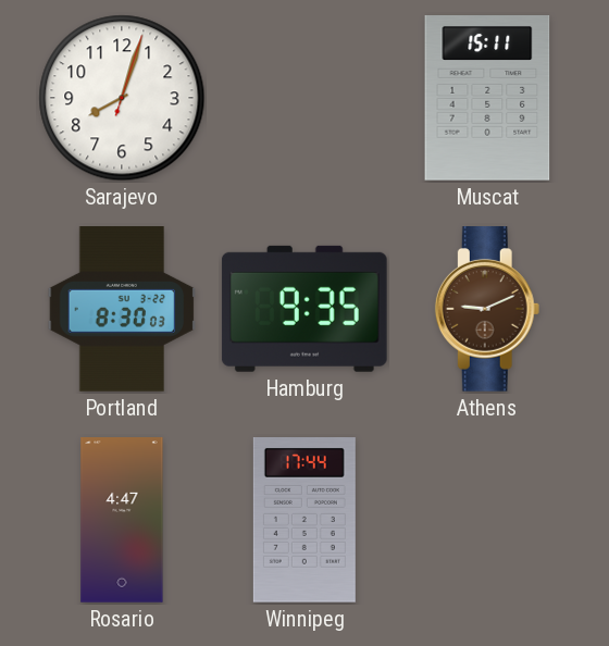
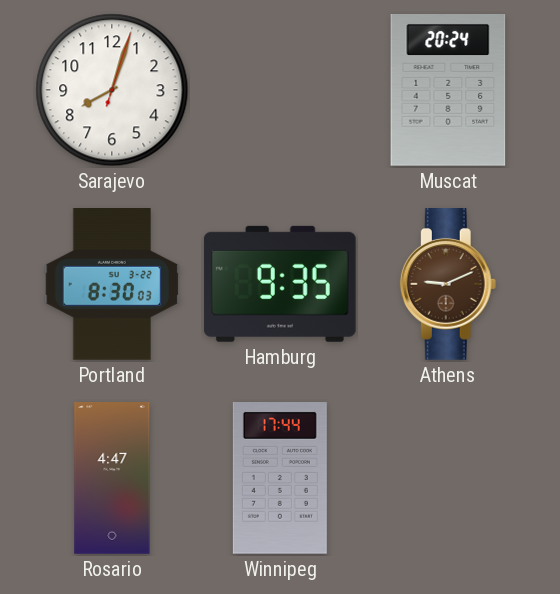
Muscat: 15:11 -> 20:24 (448, 91)
